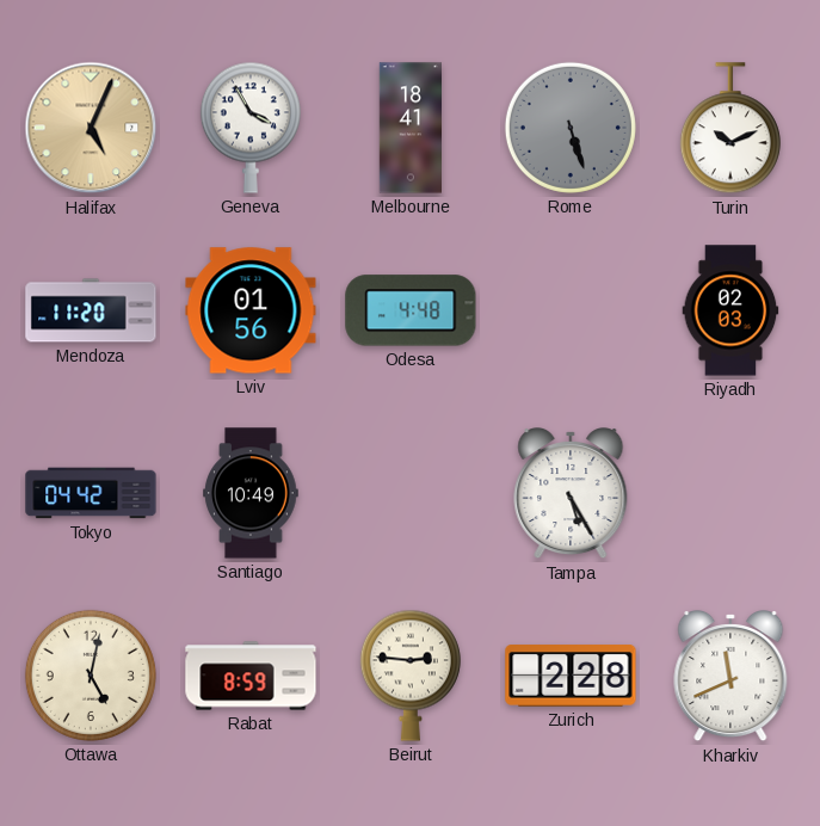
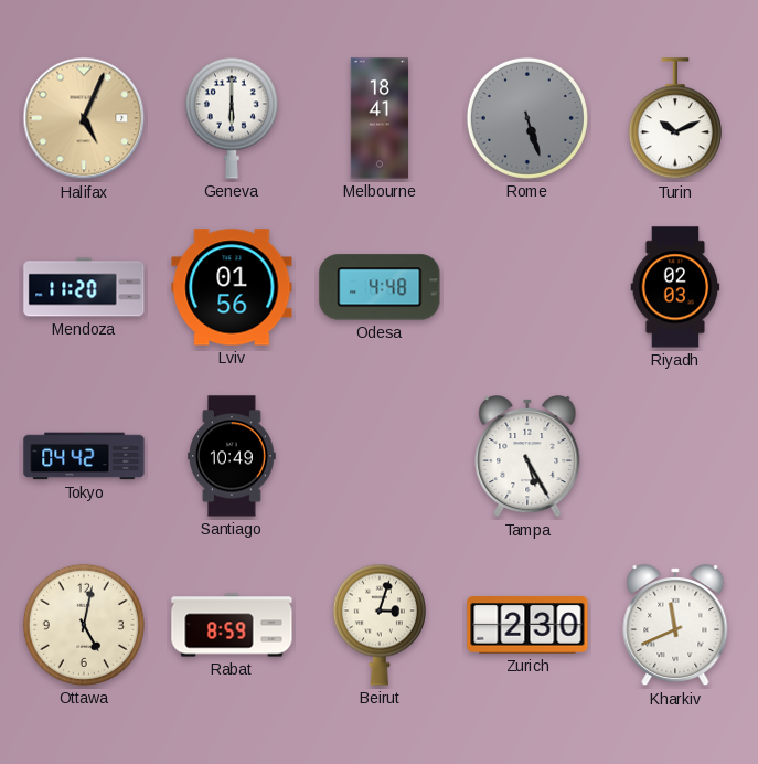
Geneva: 3:55 -> 6:00 (232, 118)
Beirut: 2:46 -> 3:03 (380, 625)
Zurich: 2:28 -> 2:30 (527, 625)
